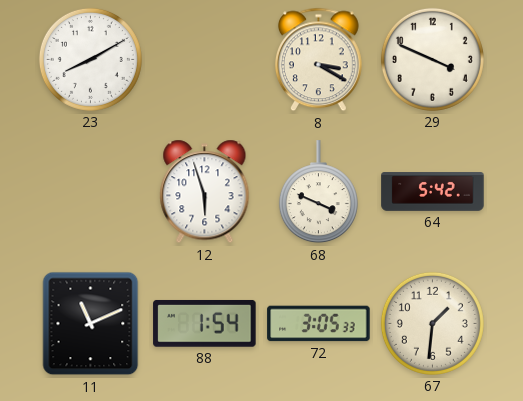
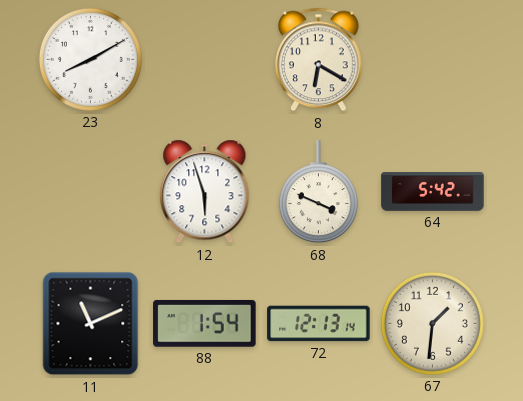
8: 3:20 -> 6:20 (319, 60)
29: 3:49 -> none (432, 59)
72: 3:05 -> 12:13 (319, 324)
